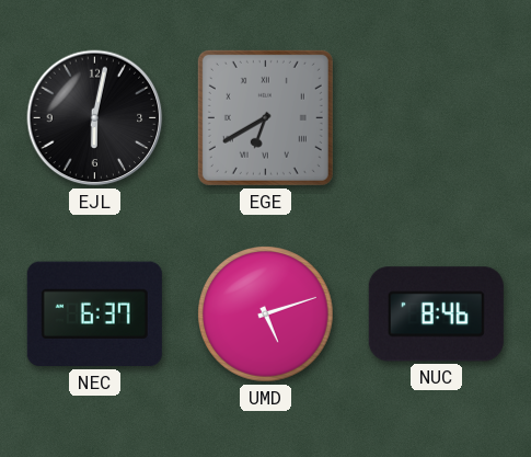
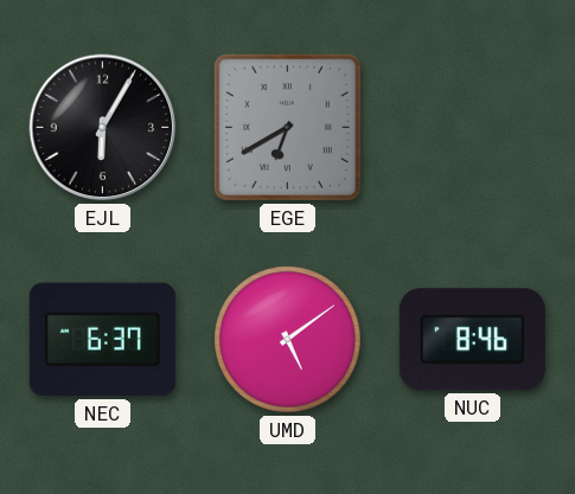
EJL: 6:02 -> 6:05 (103, 128)
UMD: 5:12 -> 5:09 (288, 340)
